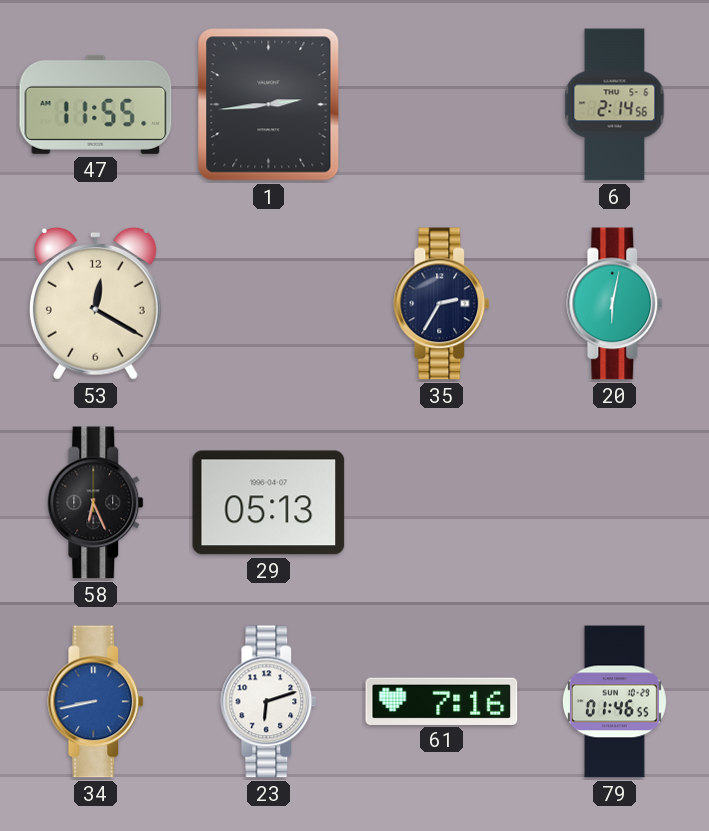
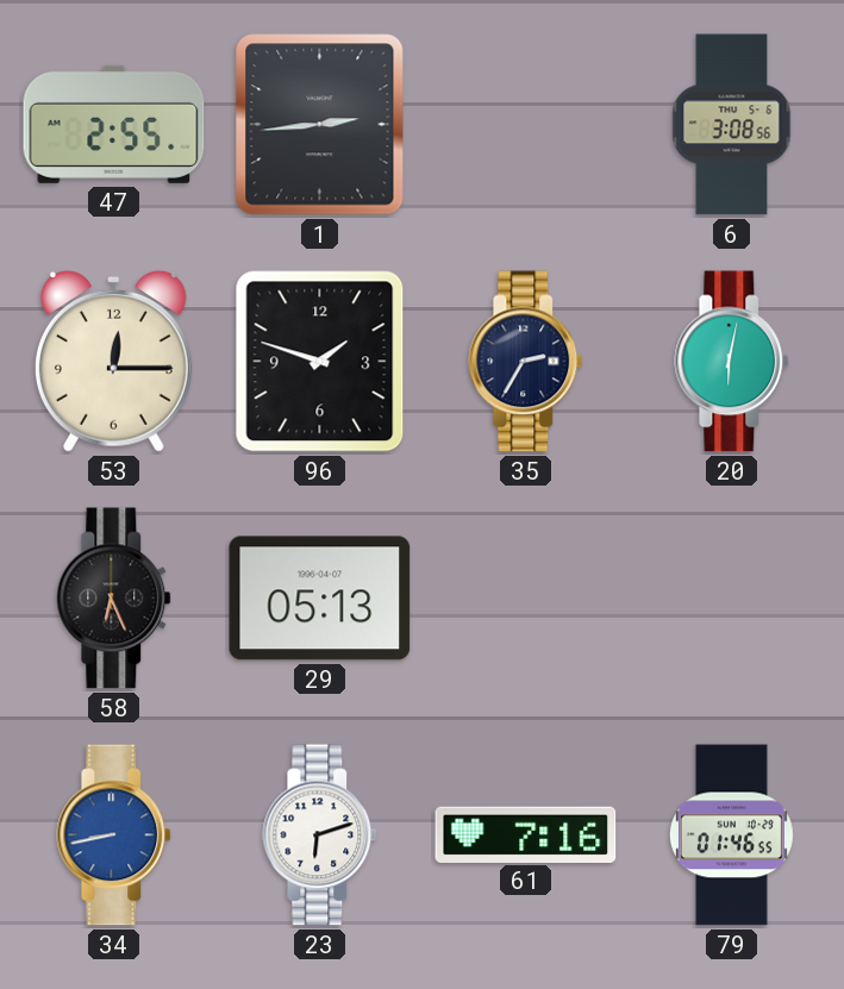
47: 11:55 -> 2:55 (114, 124)
6: 2:14 -> 3:08 (732, 125)
53: 12:20 -> 12:15 (113, 361)
96: none -> 1:48 (320, 362)
